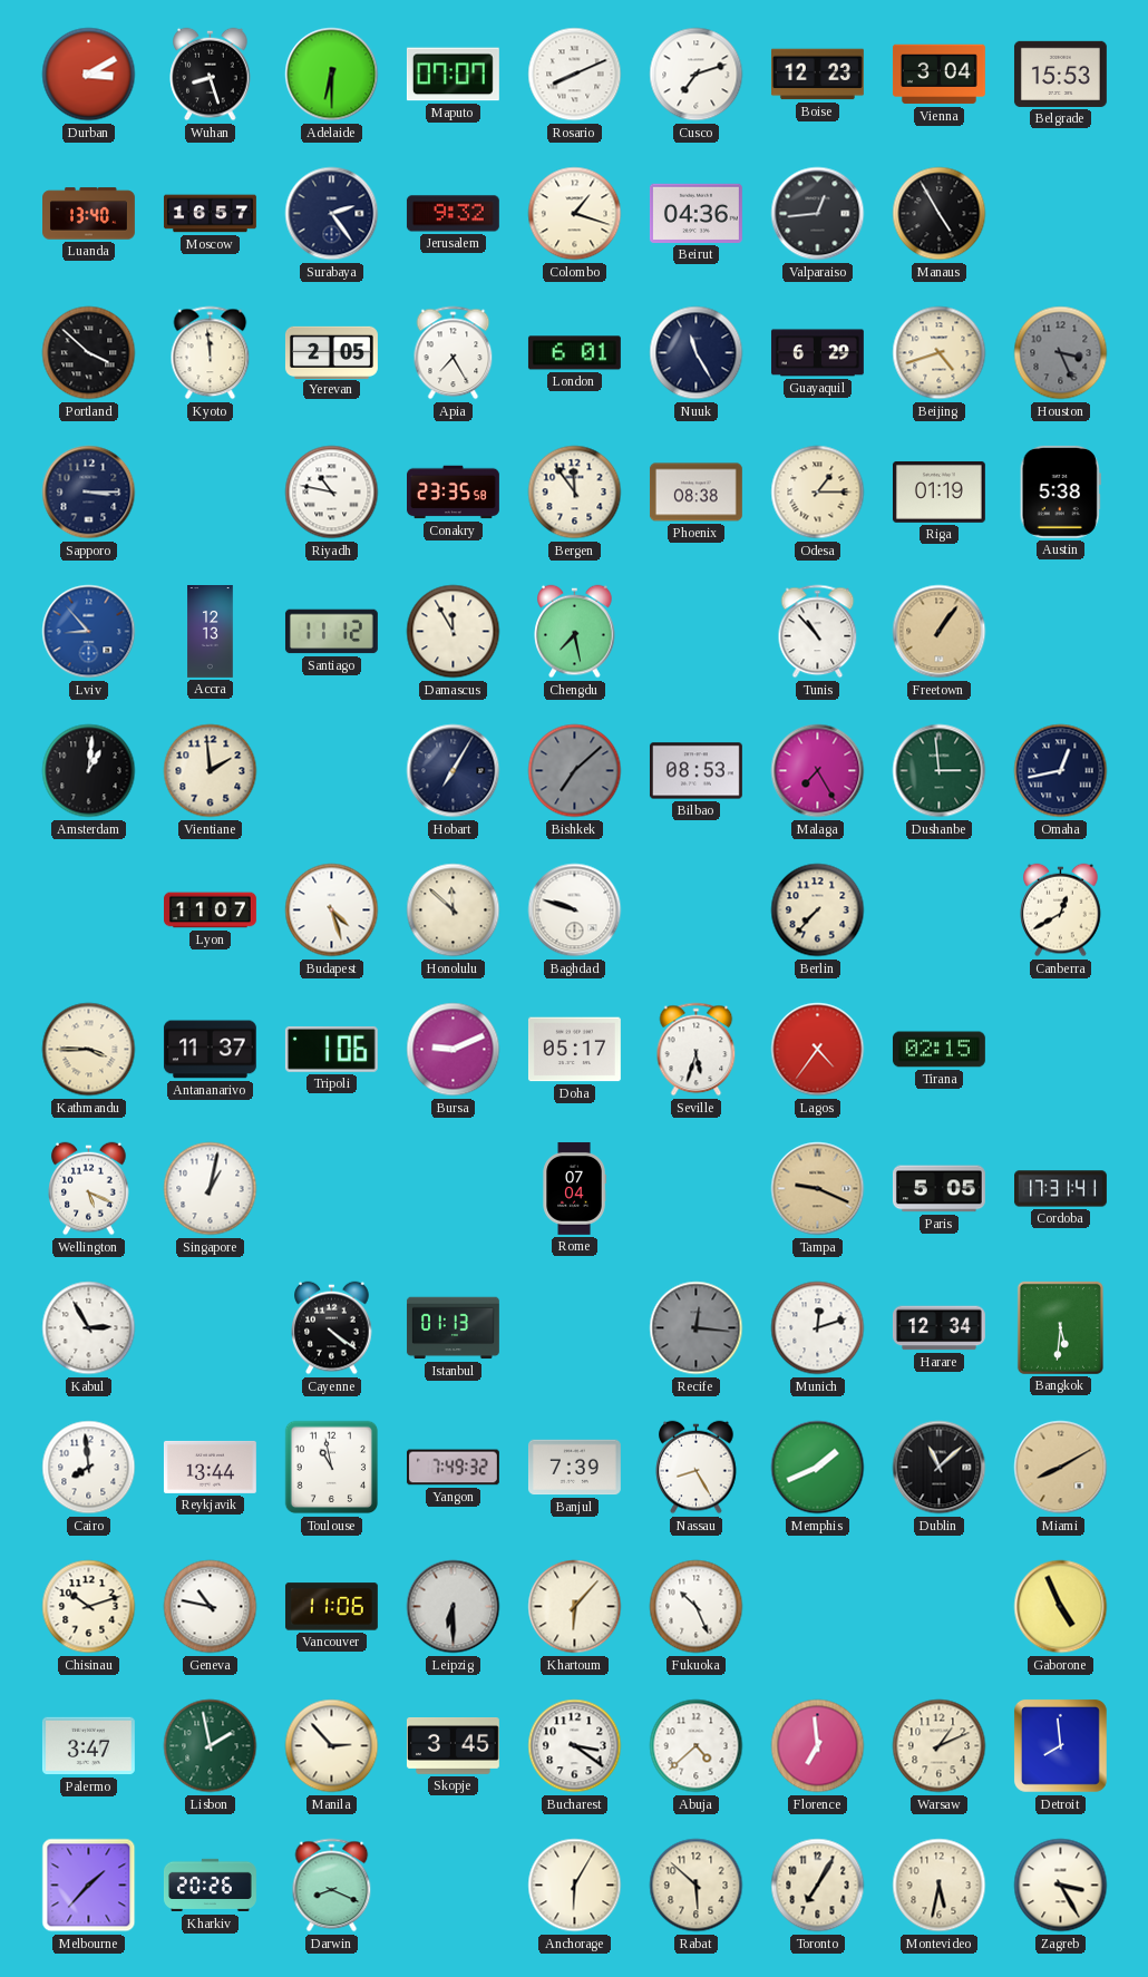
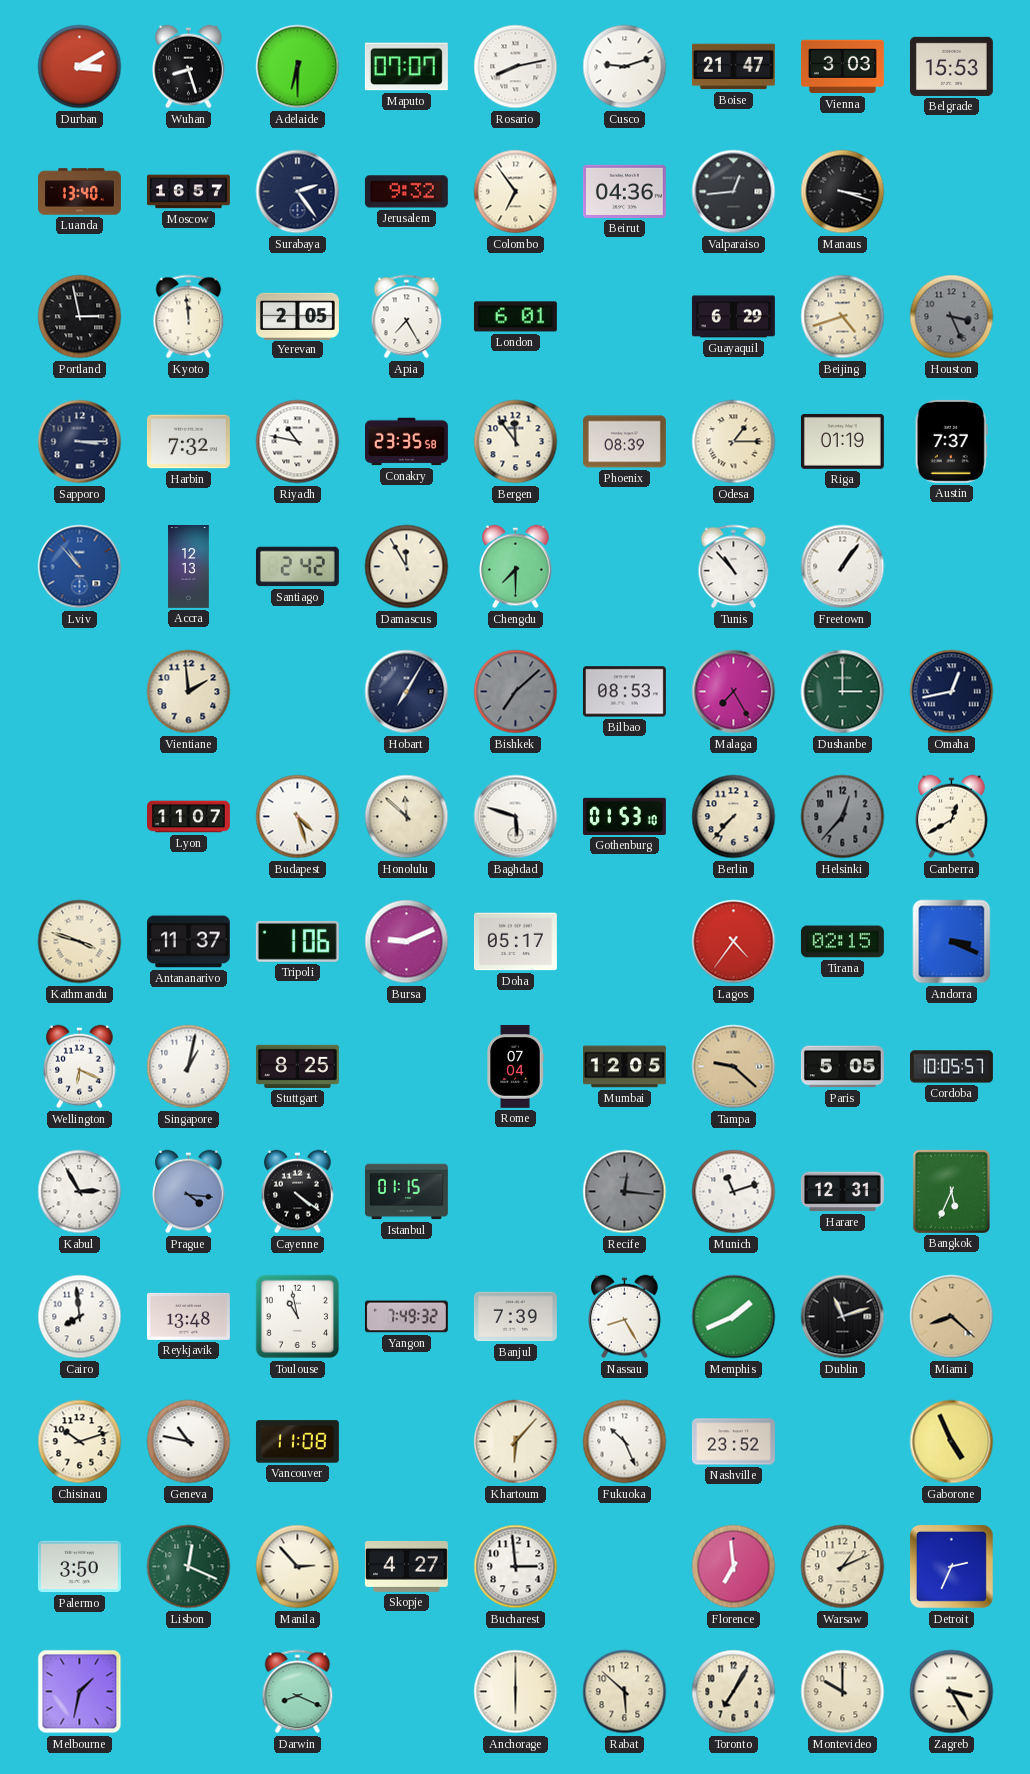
Rosario: 8:11 -> 8:13 (516, 67)
Cusco: 7:12 -> 9:12 (625, 67)
Boise: 12:23 -> 21:47 (733, 67)
Vienna: 3:04 -> 3:03 (842, 67)
Colombo: 1:18 -> 6:54 (516, 192)
Manaus: 4:55 -> 3:18 (843, 192)
Portland: 3:52 -> 2:58 (80, 317)
Nuuk: 11:25 -> none (697, 353)
Harbin: none -> 7:32 (188, 442)
Phoenix: 08:38 -> 08:39 (624, 442)
Austin: 5:38 -> 7:37 (951, 441)
Lviv: 8:53 -> 10:53 (80, 567)
Santiago: 11:12 -> 2:42 (297, 567)
Chengdu: 7:28 -> 7:30 (516, 567)
Freetown dial: champagne -> white (843, 567)
Amsterdam: 1:01 -> none (89, 771)
Dushanbe: 2:59 -> 3:00 (843, 692)
Baghdad: 9:48 -> 5:48 (516, 817)
Gothenburg: none -> 01:53 (624, 816)
Helsinki: none -> 12:37 (843, 817)
Kathmandu: 3:45 -> 3:48 (80, 942)
Seville: 5:33 -> none (697, 1050)
Andorra: none -> 3:19 (952, 942)
Wellington: 5:19 -> 6:19 (80, 1067)
Stuttgart: none -> 8:25 (297, 1066)
Mumbai: none -> 12:05 (625, 1067)
Tampa: 9:19 -> 9:22 (734, 1067)
Cordoba: 17:31 -> 10:05 (952, 1067)
Prague: none -> 4:16 (189, 1192)
Istanbul: 01:13 -> 01:15 (406, 1192)
Munich: 12:12 -> 11:12 (734, 1192)
Harare: 12:34 -> 12:31 (842, 1192)
Bangkok: 5:31 -> 5:34 (951, 1191)
Reykjavik: 13:44 -> 13:48 (188, 1316)
Dublin: 11:08 -> 11:12 (843, 1317)
Miami: 8:10 -> 8:22 (952, 1317)
Vancouver: 11:06 -> 11:08 (297, 1442)
Leipzig: 6:30 -> none (454, 1607)
Nashville: none -> 23:52 (733, 1442)
Palermo: 3:47 -> 3:50 (79, 1567)
Lisbon: 1:58 -> 12:19 (189, 1567)
Skopje: 3:45 -> 4:27 (406, 1567)
Bucharest: 3:21 -> 2:59 (516, 1567)
Abuja: 4:38 -> none (697, 1746)
Detroit: 7:59 -> 2:34 (951, 1566)
Melbourne: 1:37 -> 1:32 (80, 1692)
Kharkiv: 20:26 -> none (210, 1886)
Anchorage: 6:05 -> 6:00 (516, 1692)
Montevideo: 5:32 -> 10:00 (843, 1692)
